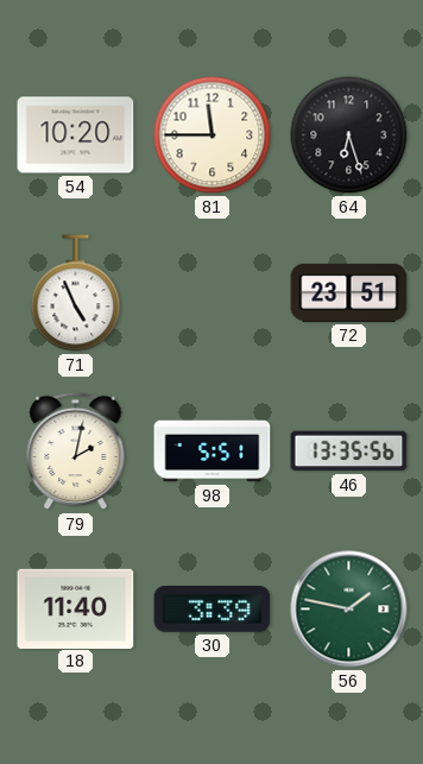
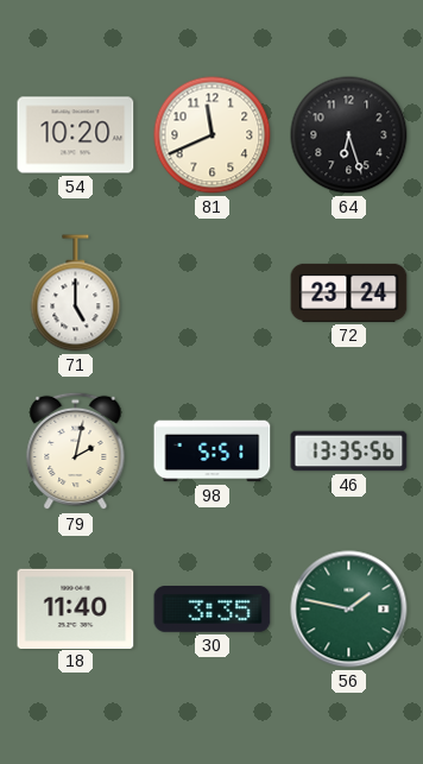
81: 11:45 -> 11:41 (213, 135)
71: 4:56 -> 5:00 (76, 293)
72: 23:51 -> 23:24 (349, 292)
30: 3:39 -> 3:35 (213, 610)
